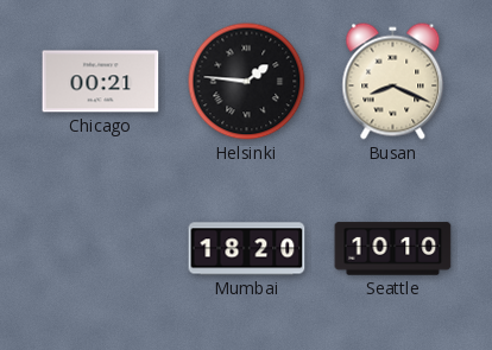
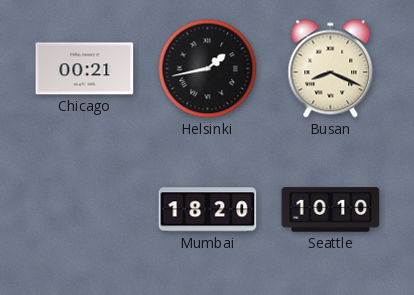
Helsinki: 1:46 -> 1:43 (208, 69)
